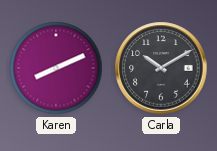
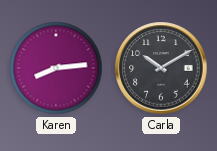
Karen: 8:11 -> 8:14 (56, 68)
